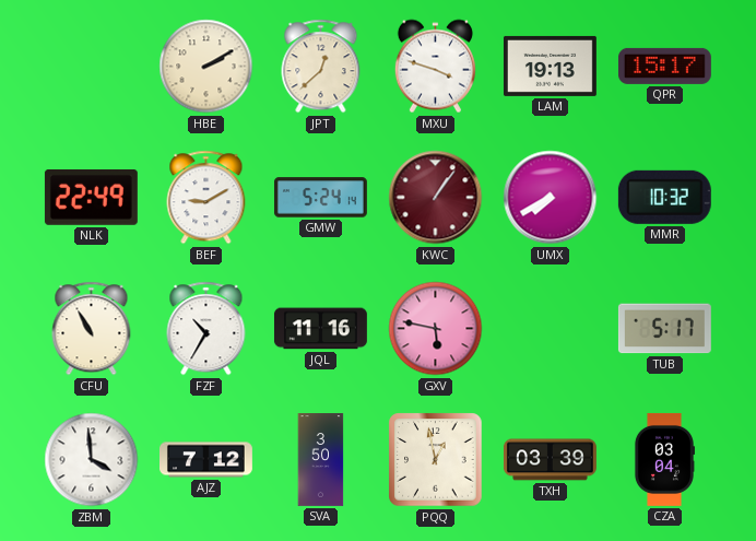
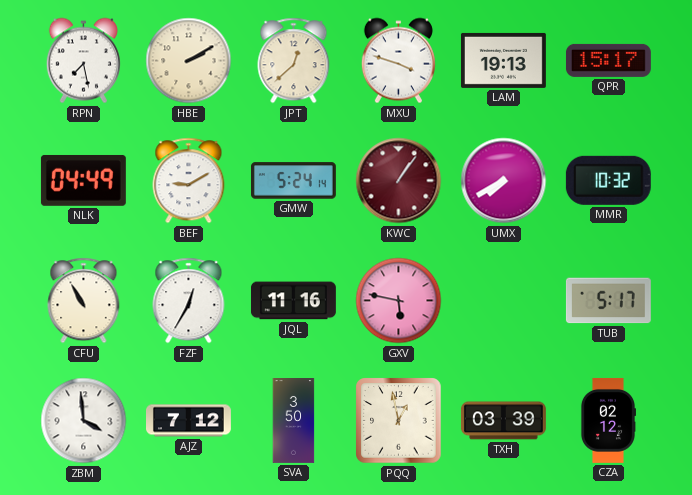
RPN: none -> 7:28 (83, 61)
NLK: 22:49 -> 04:49 (83, 180)
FZF: 10:35 -> 12:35 (189, 301)
CZA: 03:04 -> 02:12 (607, 420)
